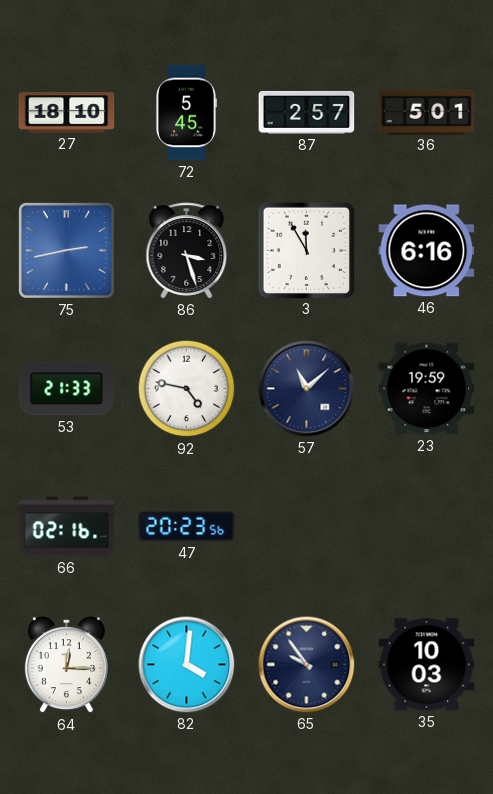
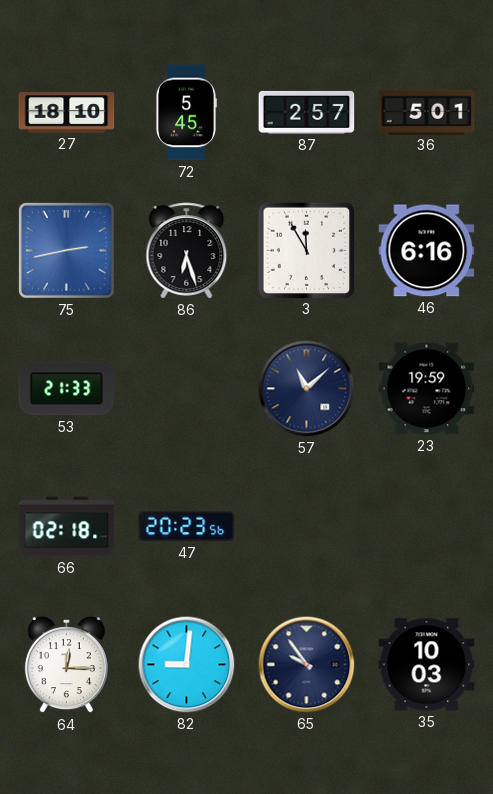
86: 3:27 -> 6:27 (187, 251)
92: 4:47 -> none (187, 389)
66: 02:16 -> 02:18 (67, 527)
82: 4:01 -> 9:01 (187, 665)
